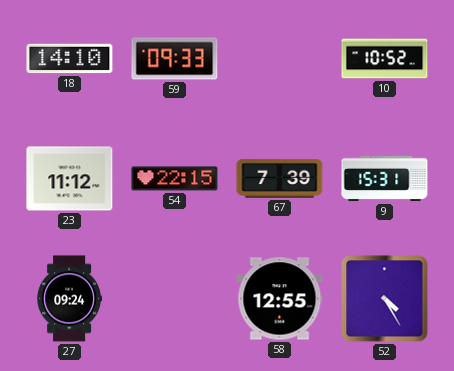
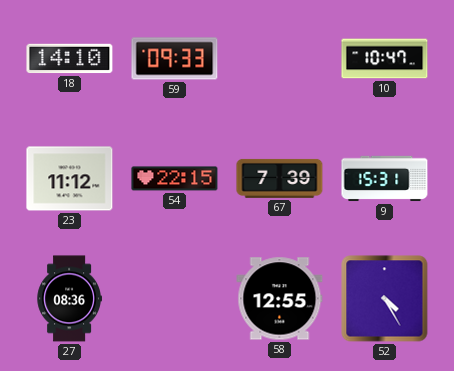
10: 10:52 -> 10:47 (385, 59)
27: 09:24 -> 08:36 (69, 299)
